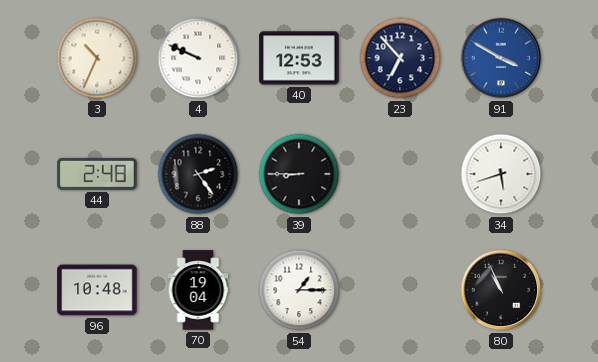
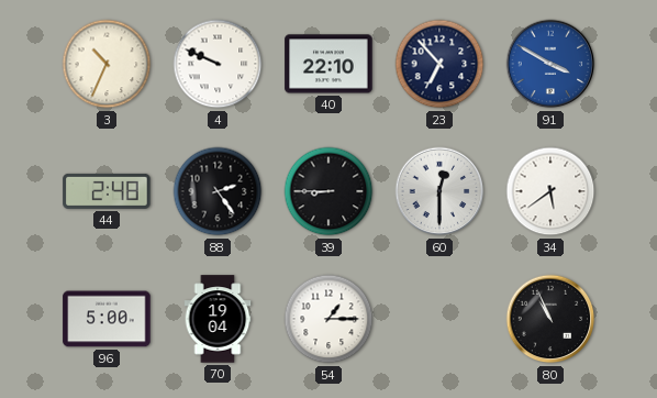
40: 12:53 -> 22:10 (328, 64)
60: none -> 12:30 (439, 191)
34: 5:42 -> 5:39 (550, 191)
96: 10:48 -> 5:00 (107, 319)
